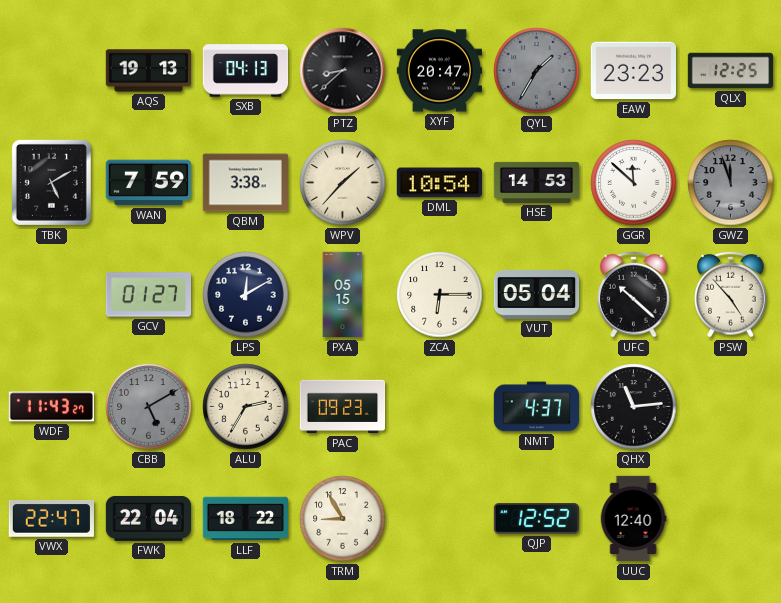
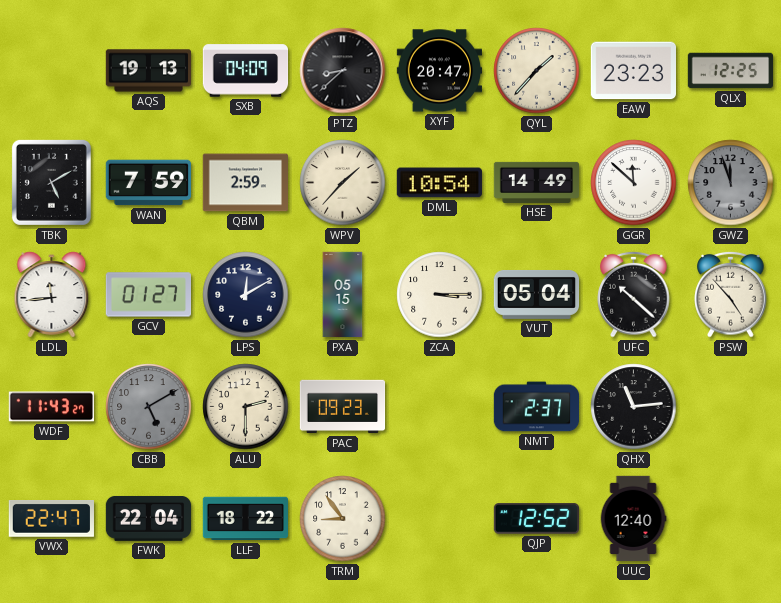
SXB: 04:13 -> 04:09 (246, 71)
QYL: 1:35 -> 1:37 (537, 71)
QYL dial: grey -> cream (537, 71)
QBM: 3:38 -> 2:59 (245, 183)
HSE: 14:53 -> 14:49 (537, 182)
LDL: none -> 11:44 (52, 295)
ZCA: 6:15 -> 3:15 (440, 295)
ALU: 2:35 -> 2:30 (246, 407)
NMT: 4:37 -> 2:37 (537, 407)
TRM: 8:55 -> 8:54 (343, 519)
